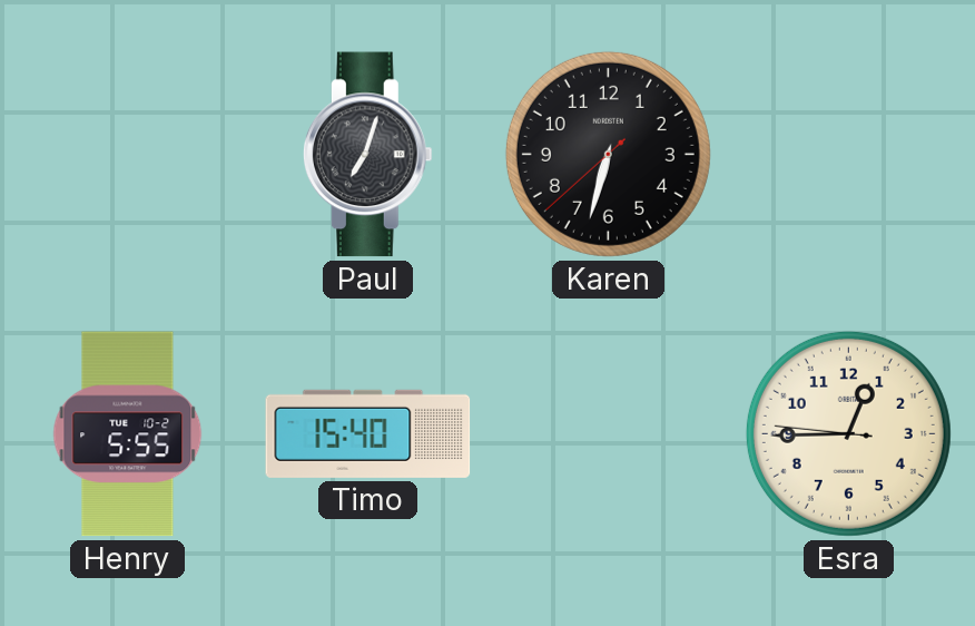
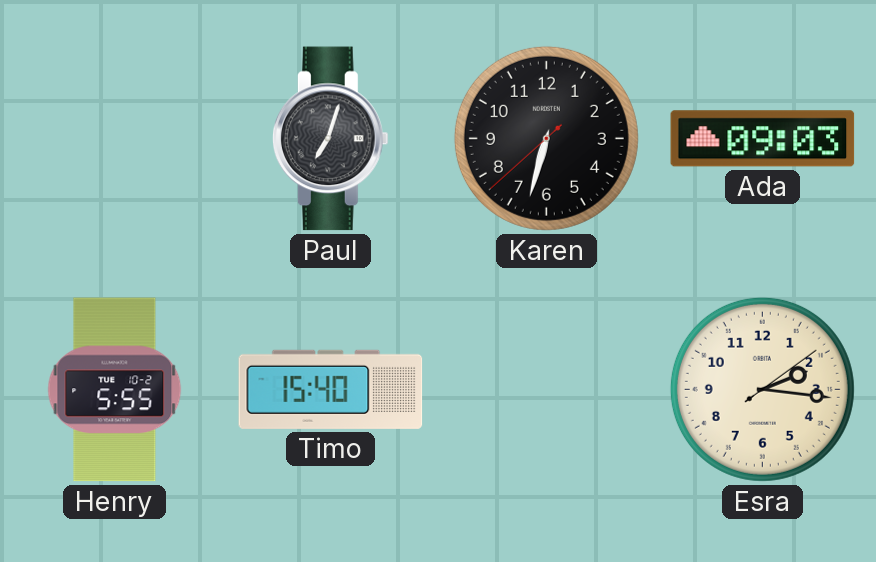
Ada: none -> 09:03 (763, 139)
Esra: 12:44 -> 2:16 (762, 389)
